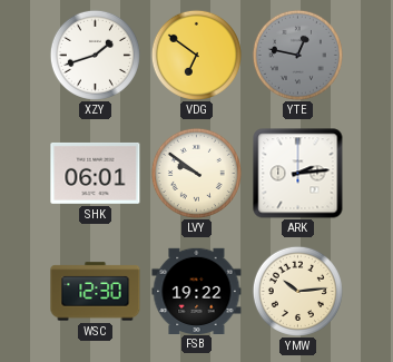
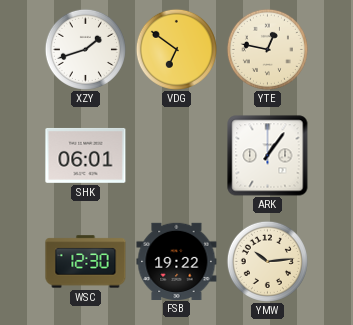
YTE dial: grey -> cream (267, 49)
LVY: 9:51 -> none (196, 173)
ARK: 2:14 -> 1:06 (268, 156)
